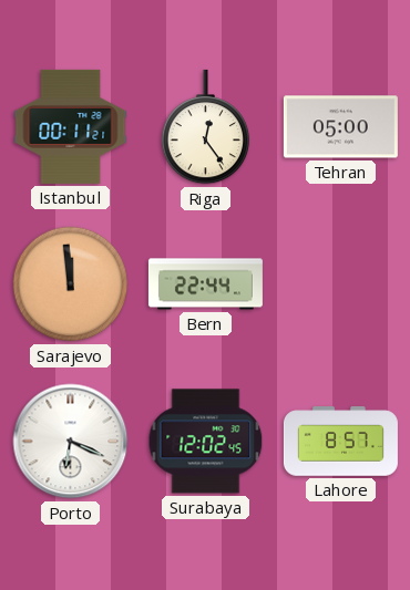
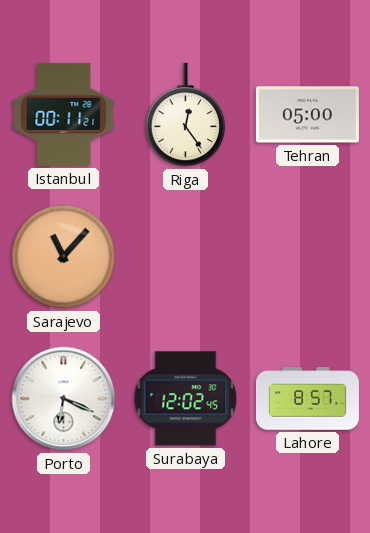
Sarajevo: 11:59 -> 11:07 (64, 257)
Bern: 22:44 -> none (205, 284)
